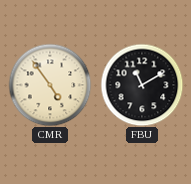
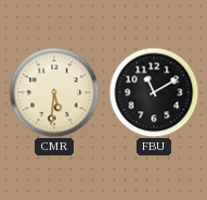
CMR: 4:54 -> 5:31 (54, 92)
